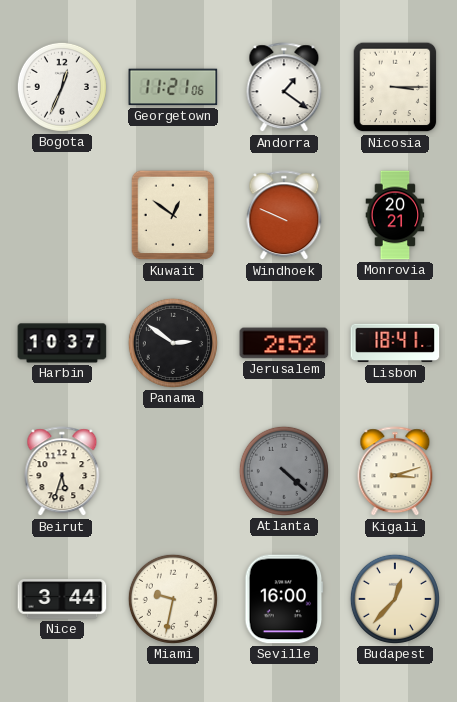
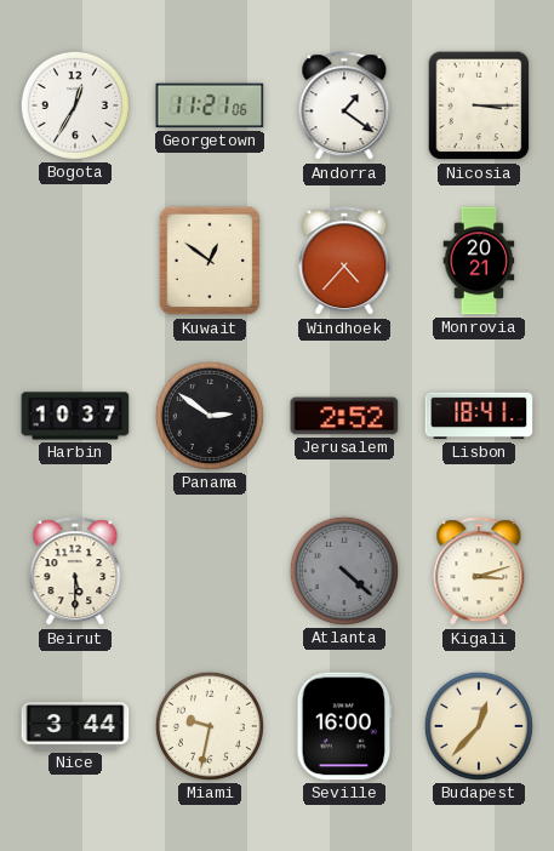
Bogota: 12:34 -> 12:35 (75, 105)
Windhoek: 9:49 -> 4:37 (344, 262)
Beirut: 5:33 -> 5:30 (75, 572)
